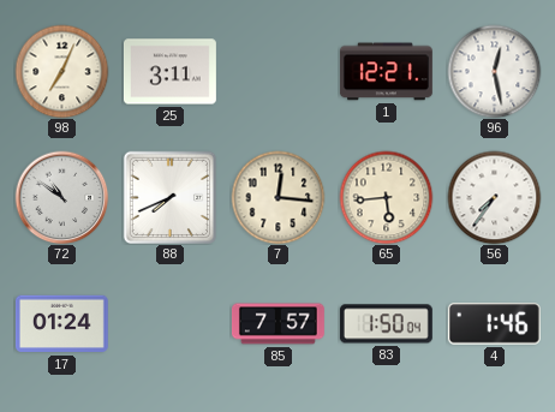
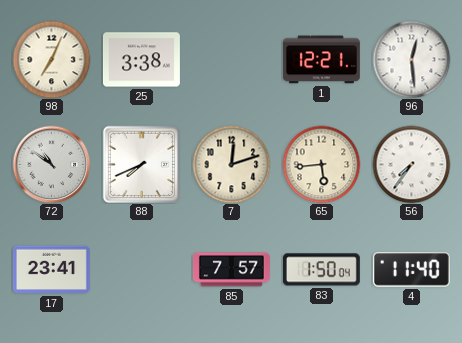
25: 3:11 -> 3:38 (141, 60)
96: 12:28 -> 12:29 (411, 59)
7: 12:16 -> 12:12 (231, 164)
17: 01:24 -> 23:41 (51, 270)
4: 1:46 -> 11:40 (411, 270)
